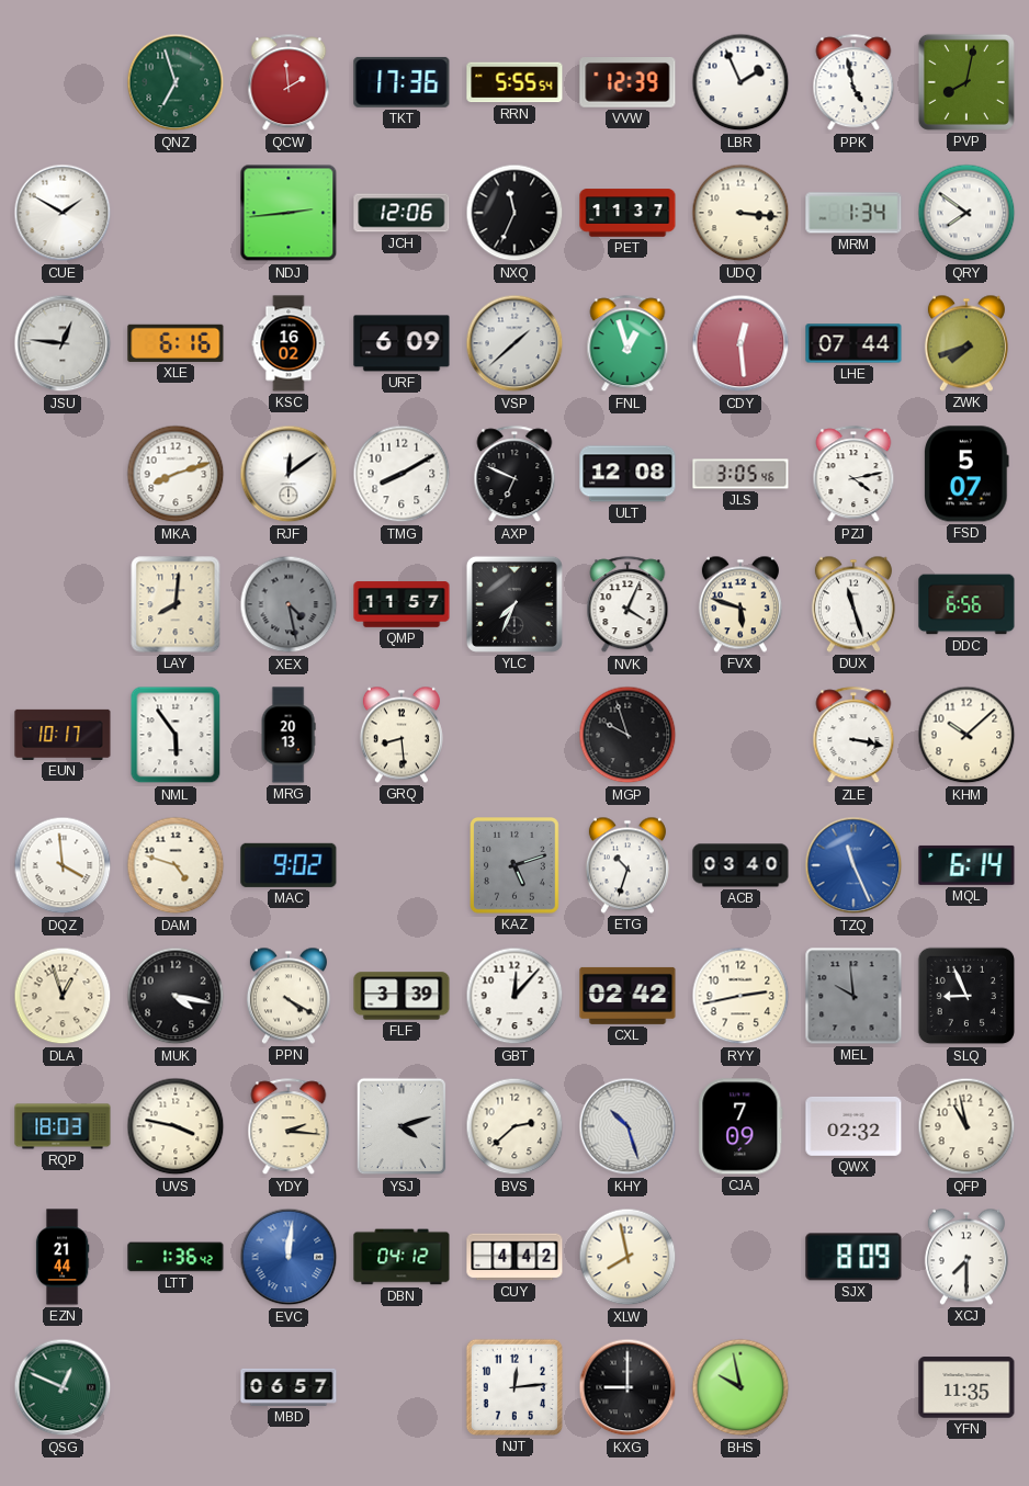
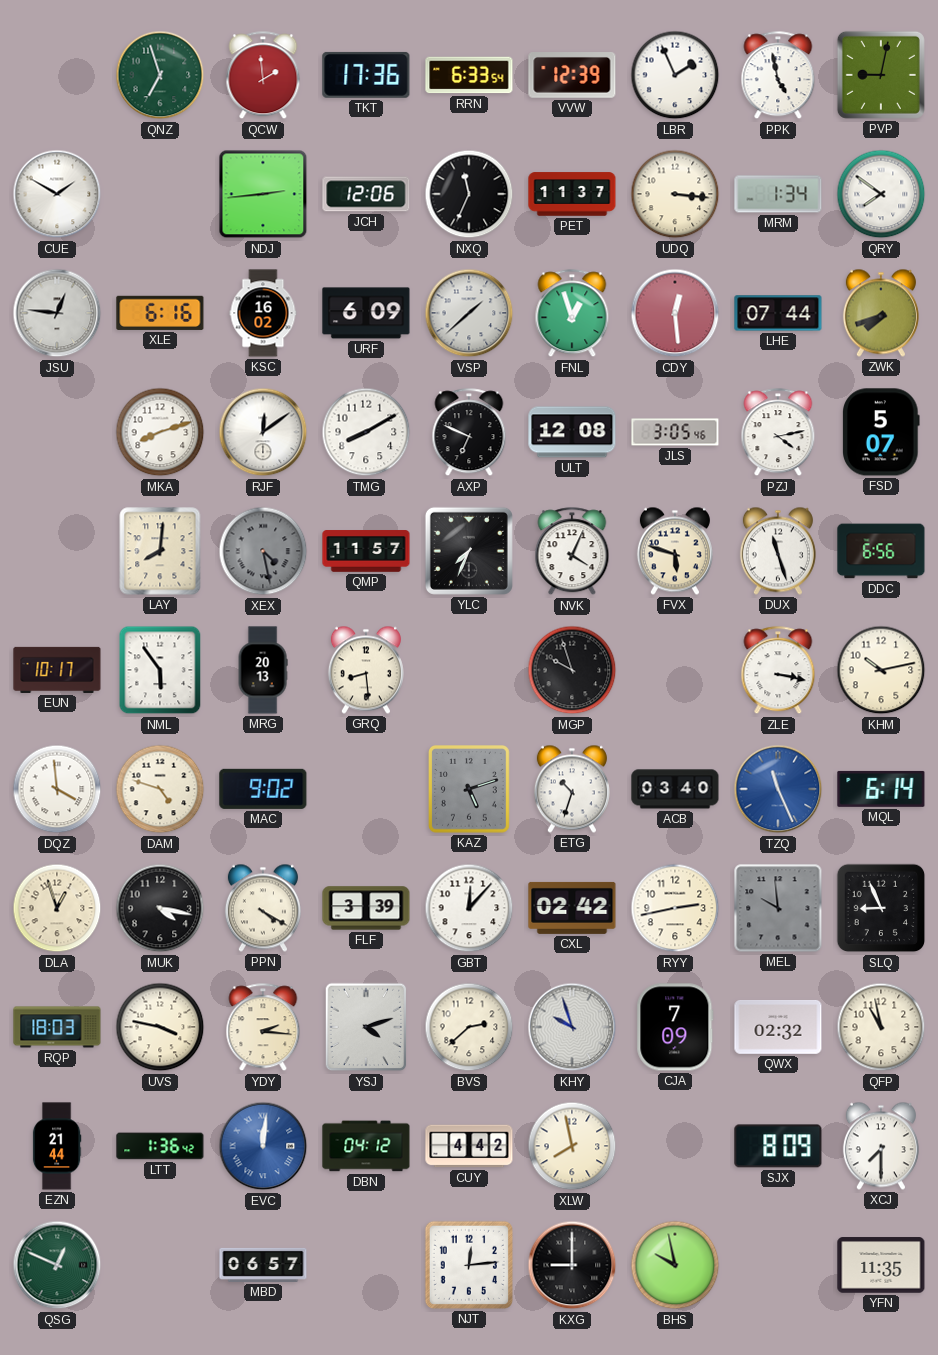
RRN: 5:55 -> 6:33 (469, 75)
PVP: 8:02 -> 9:02 (881, 75)
KHM: 10:08 -> 10:13 (881, 670)
KHY: 10:27 -> 9:57 (572, 1027)
